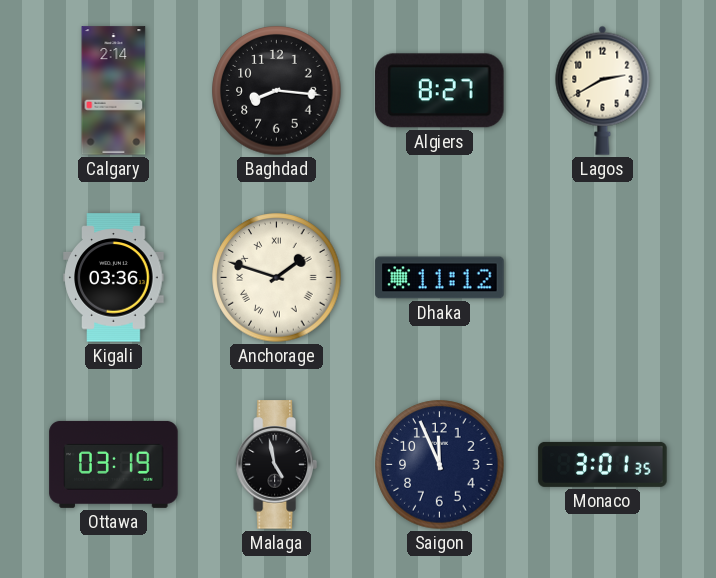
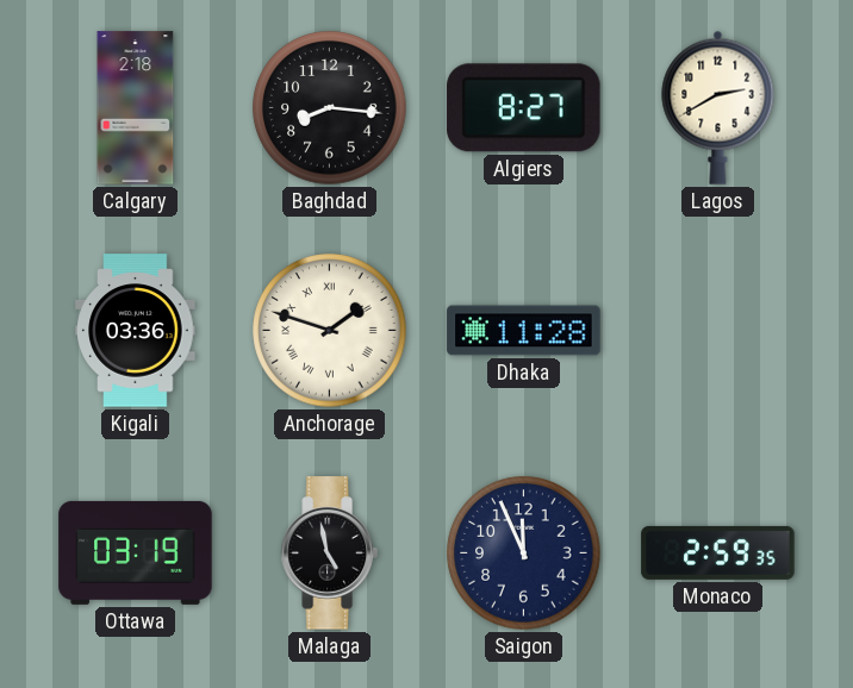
Calgary: 2:14 -> 2:18 (136, 108)
Dhaka: 11:12 -> 11:28 (524, 331)
Monaco: 3:01 -> 2:59 (718, 552)
